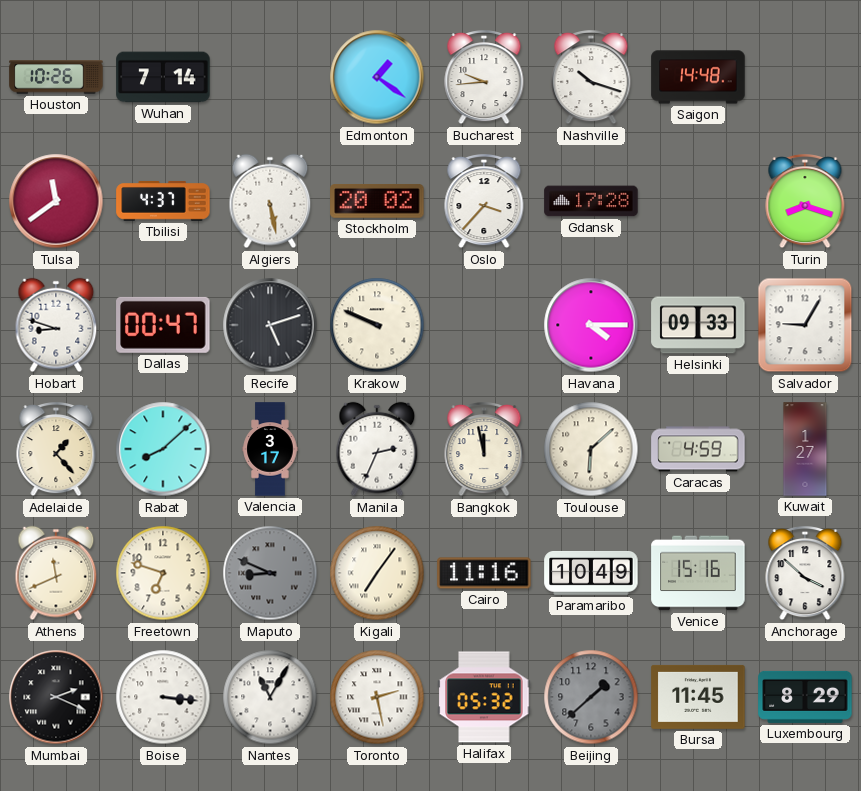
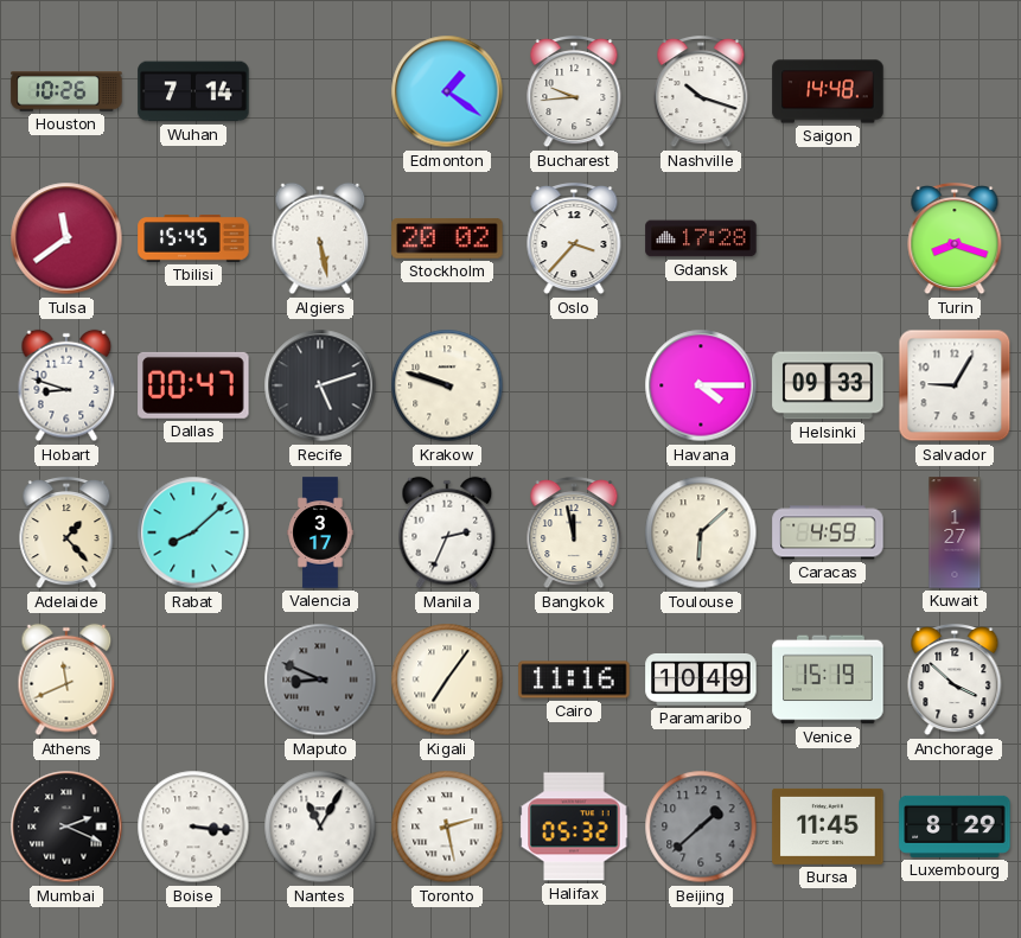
Tbilisi: 4:37 -> 15:45 (193, 240)
Krakow: 9:49 -> 9:48 (447, 385)
Freetown: 6:48 -> none (163, 573)
Venice: 15:16 -> 15:19 (828, 679)
